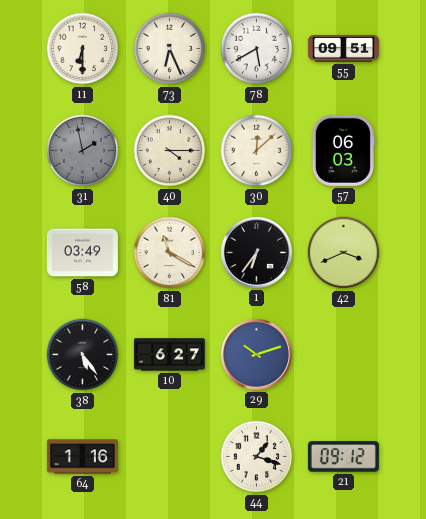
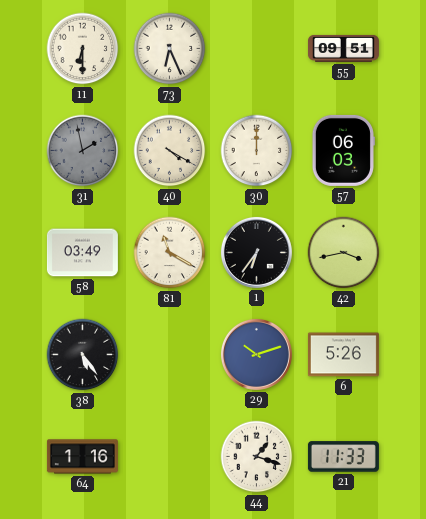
78: 5:40 -> none (257, 49)
40: 4:15 -> 4:20 (170, 151)
30: 12:08 -> 12:00 (257, 151)
42: 3:41 -> 3:43 (344, 253)
10: 6:27 -> none (169, 355)
6: none -> 5:26 (343, 355)
21: 09:12 -> 11:33 (343, 457)
